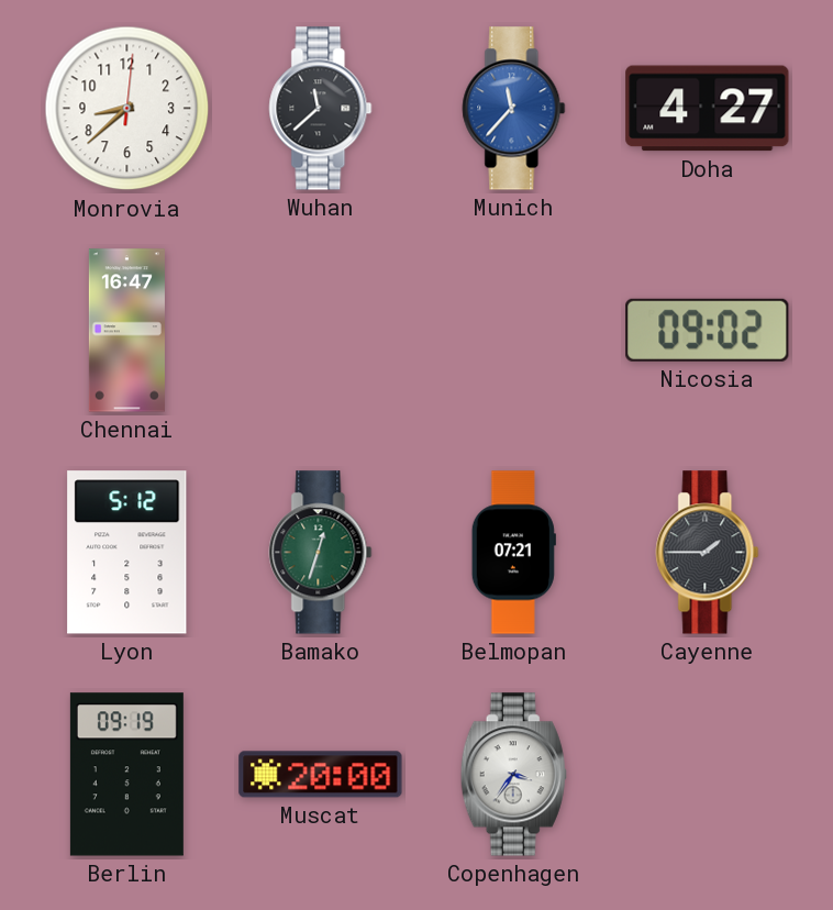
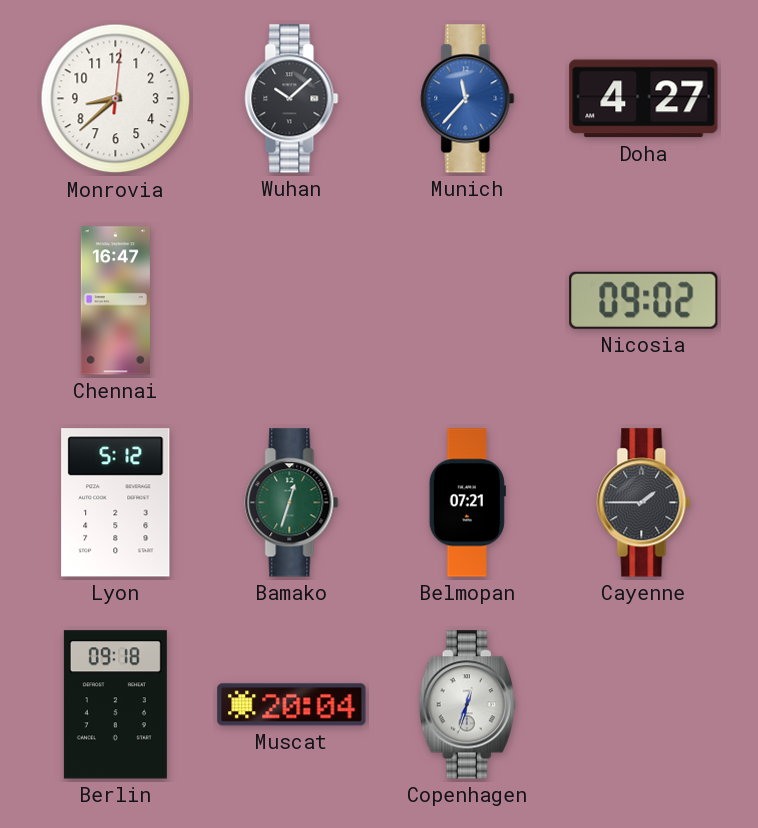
Wuhan: 11:38 -> 10:08 (292, 99)
Berlin: 09:19 -> 09:18 (115, 705)
Muscat: 20:00 -> 20:04 (292, 705)
Copenhagen: 3:36 -> 12:33 (467, 705)
